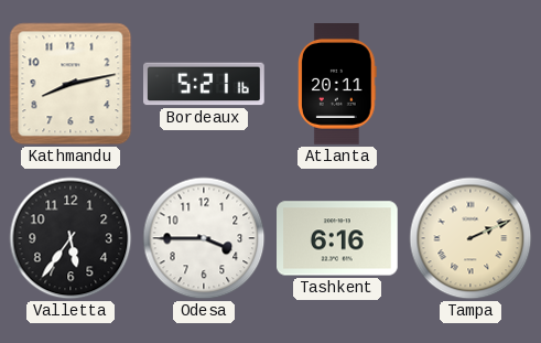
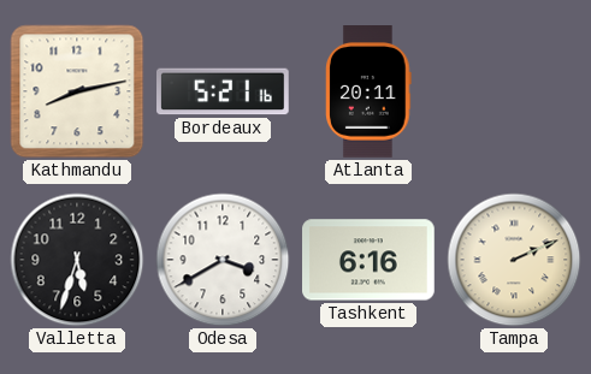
Valletta: 5:36 -> 5:33 (77, 260)
Odesa: 3:45 -> 3:40 (223, 260)
